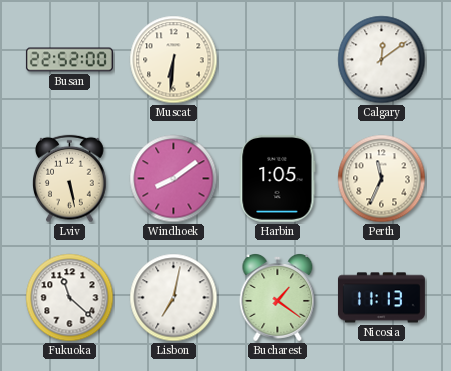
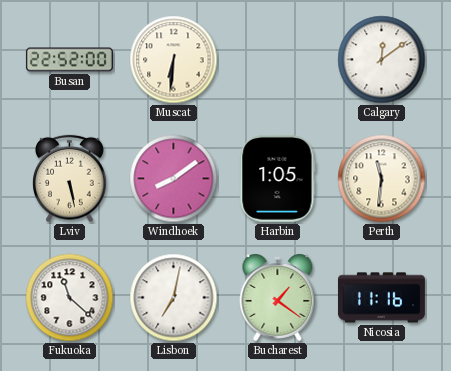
Perth: 11:34 -> 11:31 (382, 179)
Nicosia: 11:13 -> 11:16 (381, 298)
